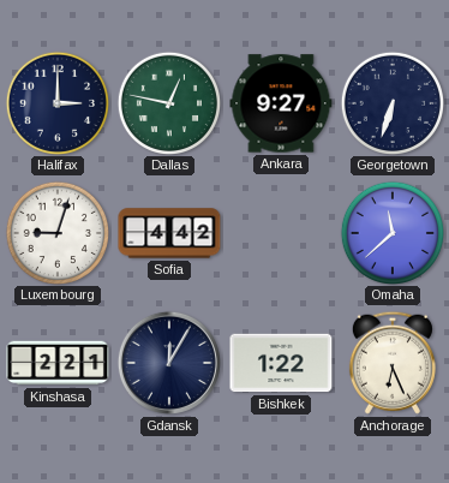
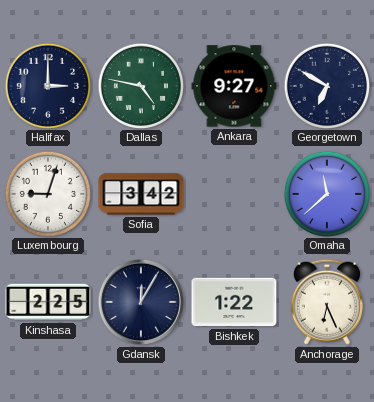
Dallas: 12:47 -> 4:47 (140, 85)
Georgetown: 6:33 -> 6:50 (326, 85)
Sofia: 4:42 -> 3:42 (141, 194)
Kinshasa: 2:21 -> 2:25 (48, 302)
